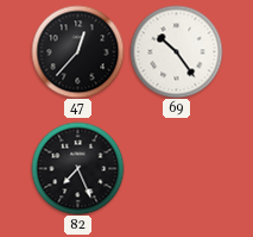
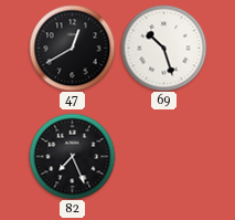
47: 12:37 -> 12:40 (72, 48)
69: 10:24 -> 10:27 (163, 48)
